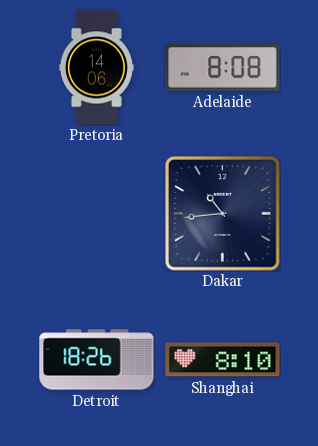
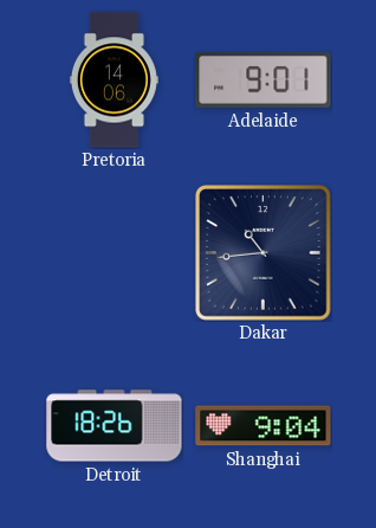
Adelaide: 8:08 -> 9:01 (264, 81)
Shanghai: 8:10 -> 9:04 (264, 426)
